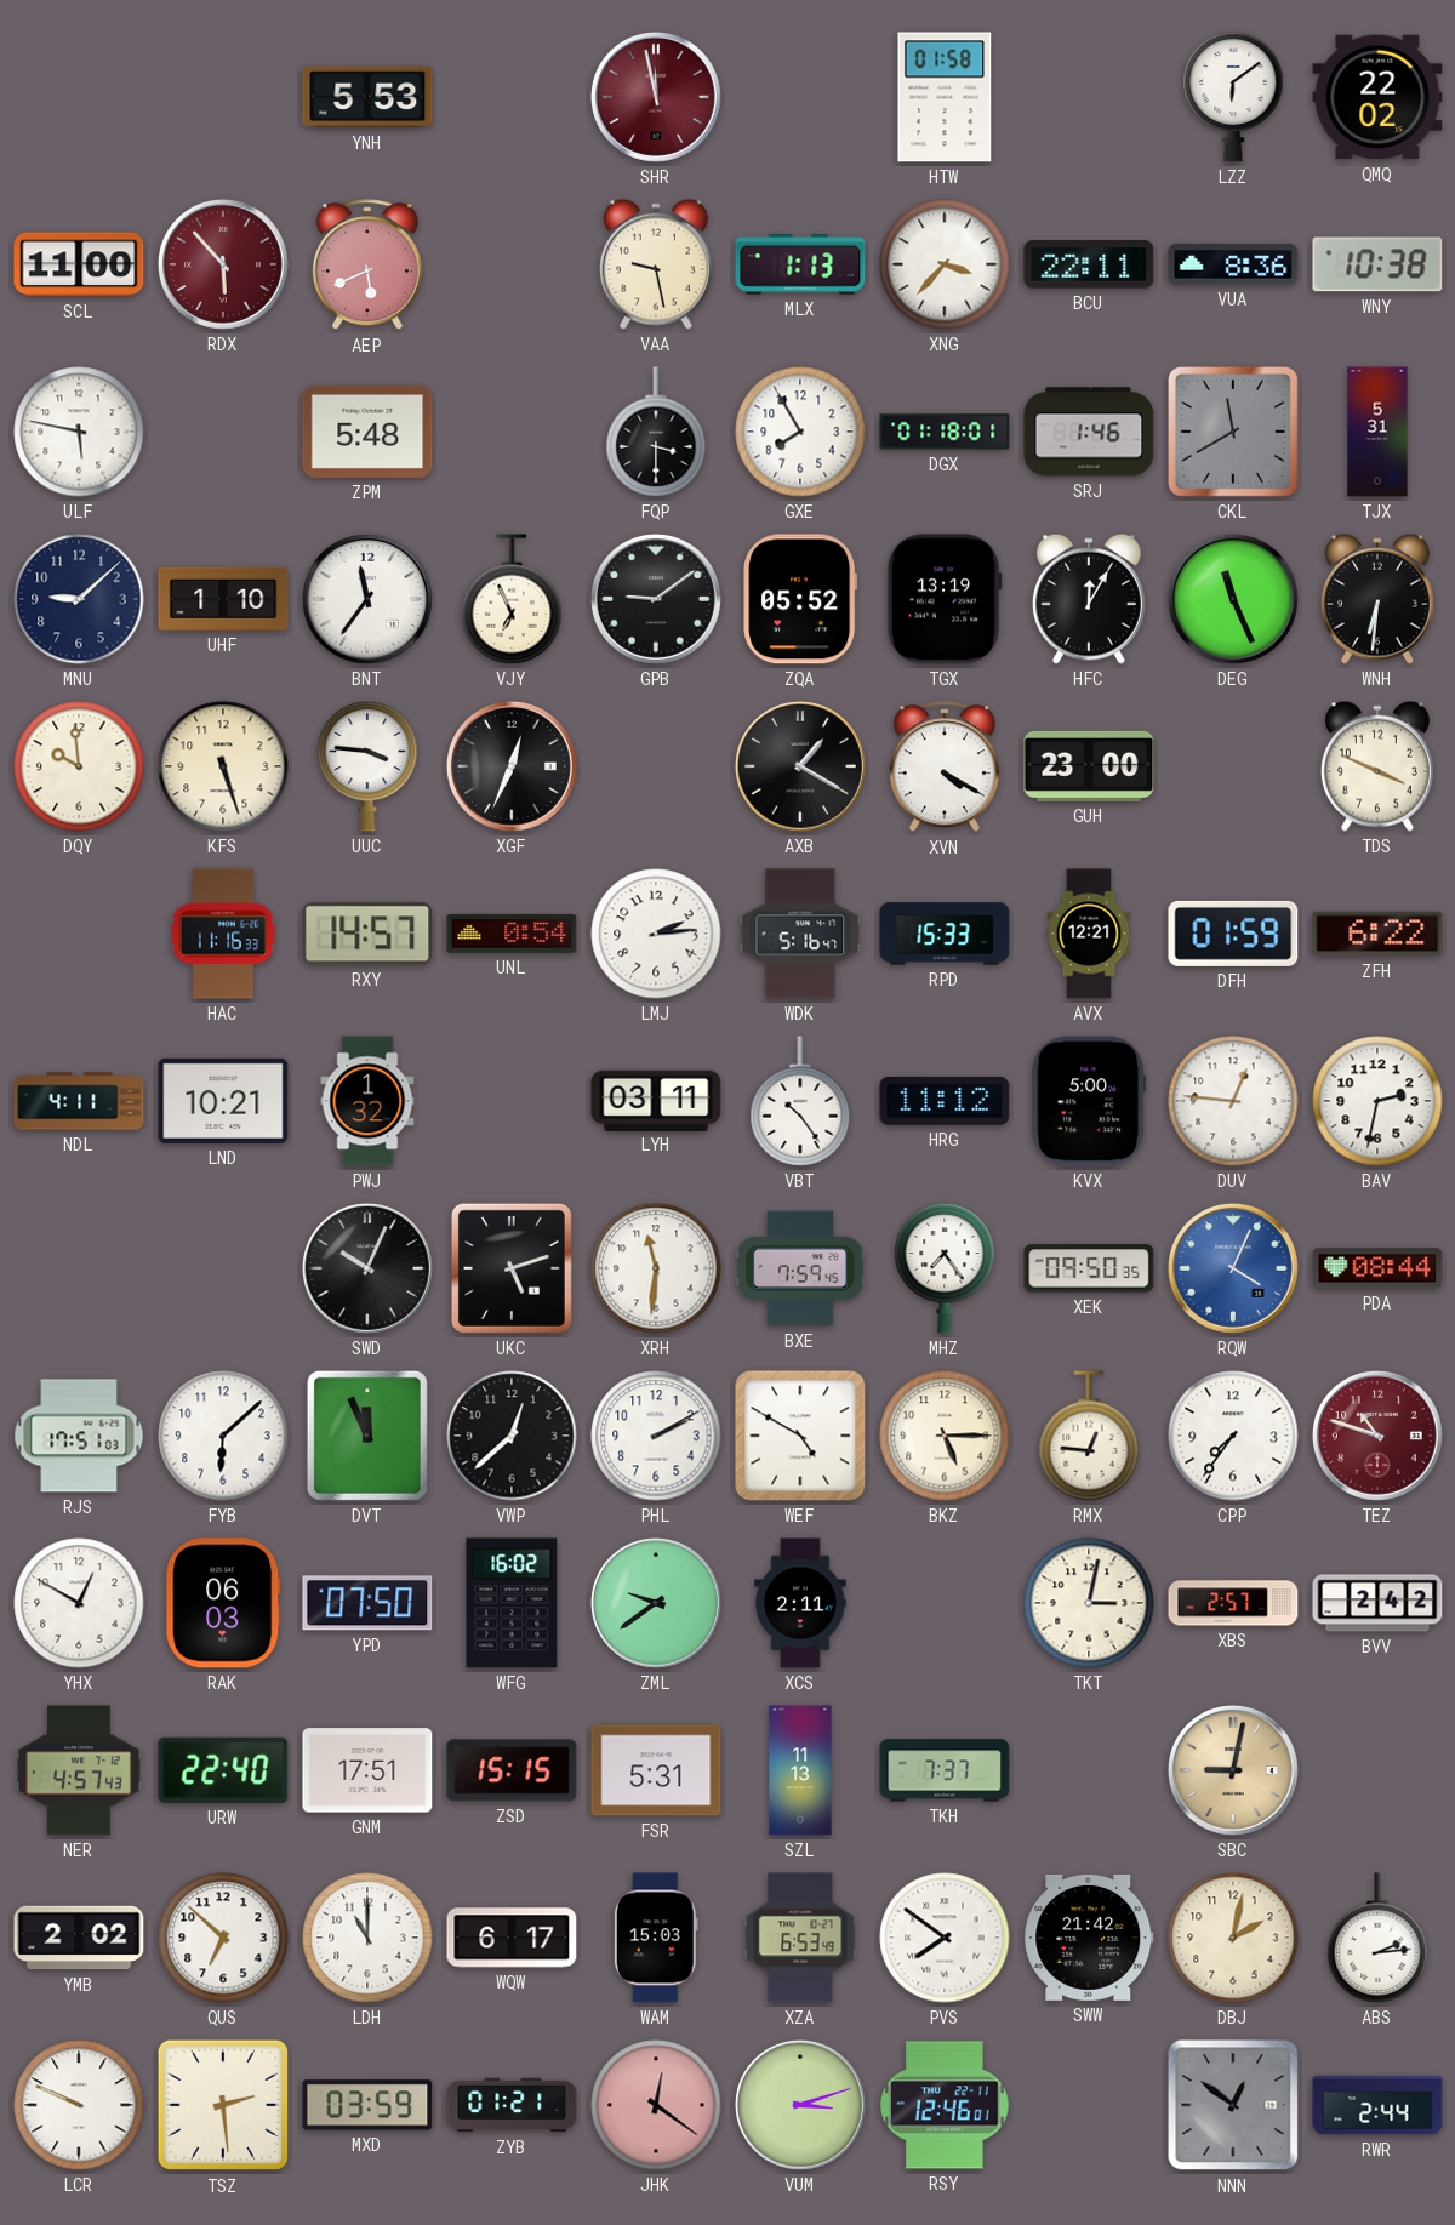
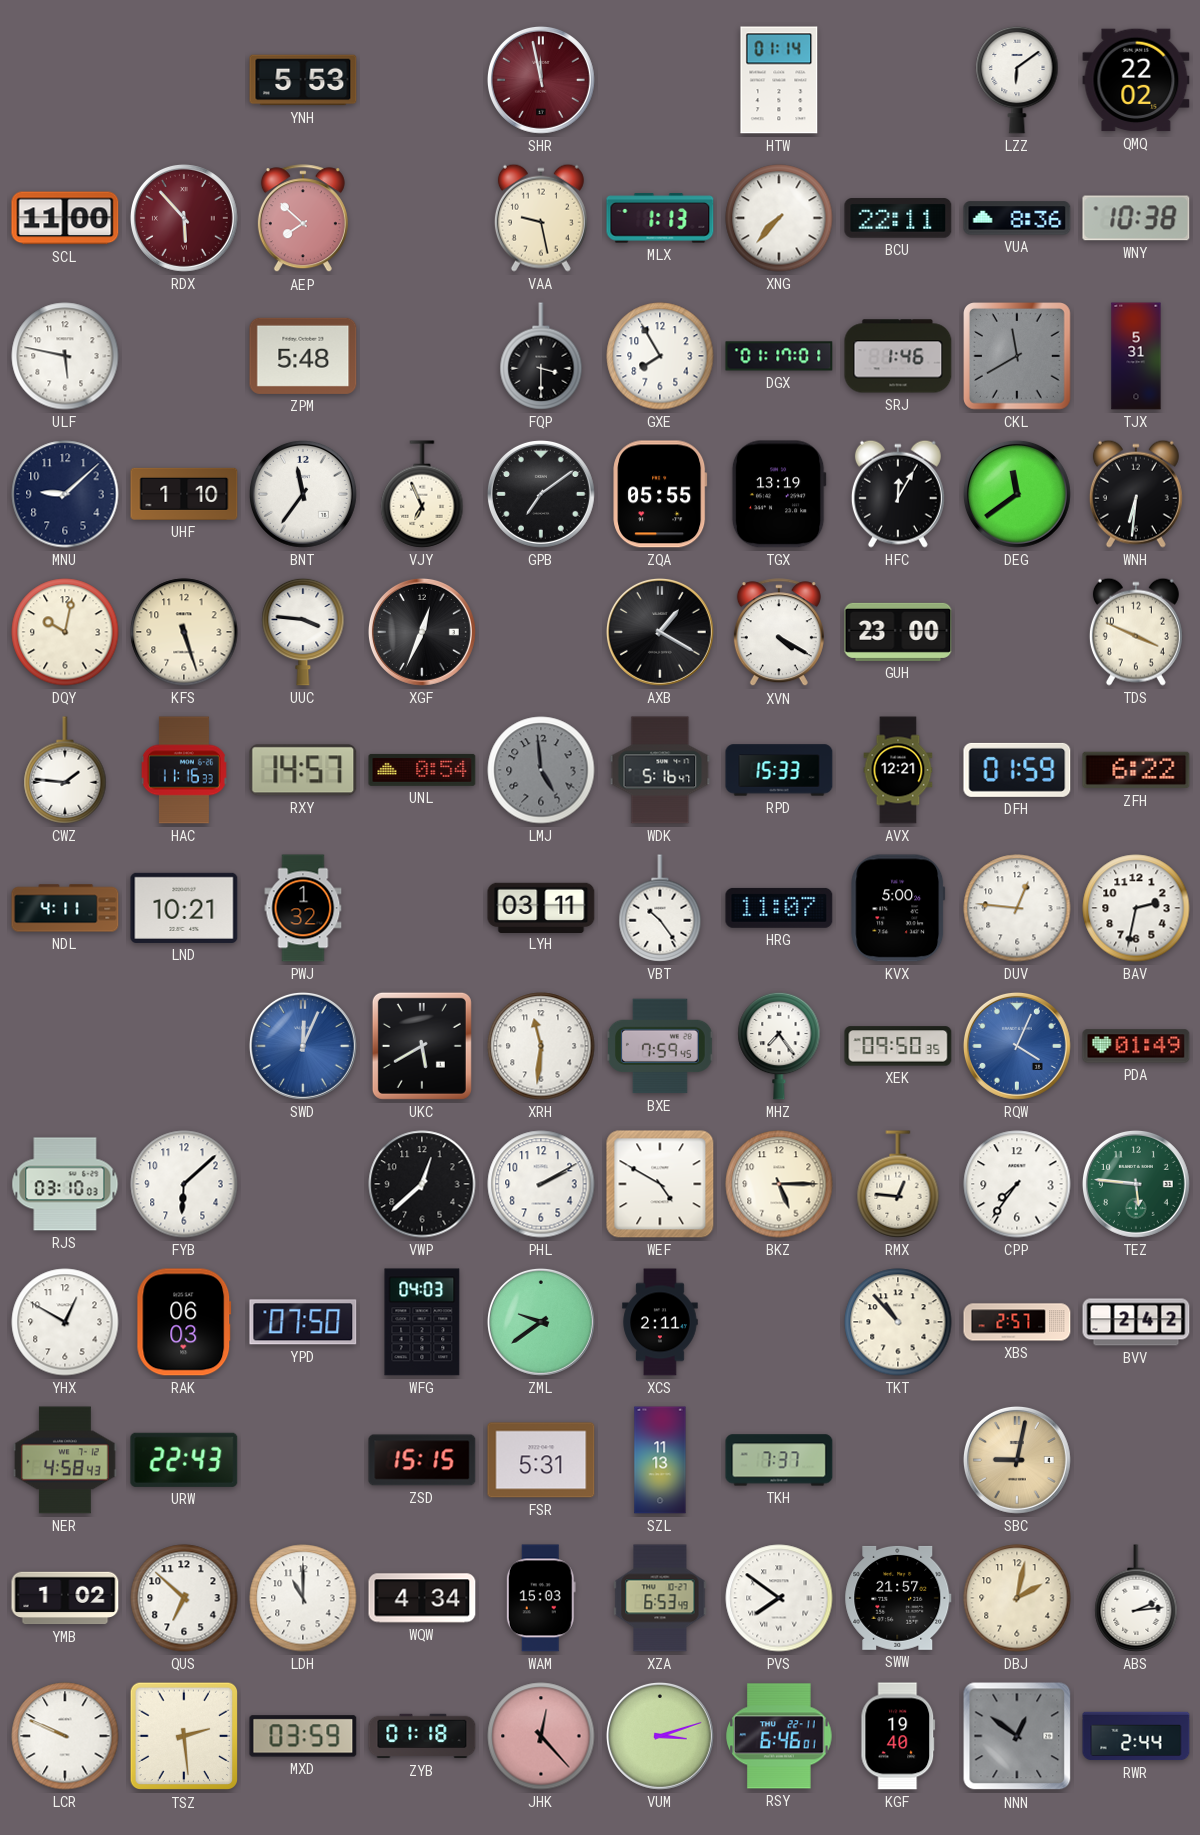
HTW: 01:58 -> 01:14 (779, 80)
AEP: 5:41 -> 7:52 (303, 219)
XNG: 3:37 -> 7:37 (779, 218)
DGX: 01:18 -> 01:17 (779, 356)
GPB: 9:09 -> 7:09 (541, 494)
ZQA: 05:52 -> 05:55 (660, 494)
DEG: 11:26 -> 11:39 (1017, 494)
DQY: 9:59 -> 10:02 (65, 632)
CWZ: none -> 1:46 (65, 770)
LMJ: 2:14 -> 4:59 (541, 770)
LMJ dial: white -> grey (541, 770)
HRG: 11:12 -> 11:07 (779, 908)
SWD: 10:04 -> 12:04 (303, 1046)
SWD dial: black -> blue (303, 1046)
UKC: 5:12 -> 5:40 (422, 1046)
PDA: 08:44 -> 01:49 (1136, 1046)
RJS: 17:51 -> 03:10 (65, 1184)
DVT: 11:56 -> none (367, 1436)
TEZ: 10:48 -> 5:46 (1136, 1184)
TEZ dial: burgundy -> green (1136, 1184)
WFG: 16:02 -> 04:03 (422, 1322)
TKT: 3:02 -> 10:53 (898, 1322)
NER: 4:57 -> 4:58 (65, 1460)
URW: 22:40 -> 22:43 (184, 1460)
GNM: 17:51 -> none (367, 1770)
YMB: 2:02 -> 1:02 (65, 1598)
WQW: 6:17 -> 4:34 (422, 1598)
SWW: 21:42 -> 21:57 (898, 1598)
ZYB: 01:21 -> 01:18 (422, 1736)
JHK: 12:21 -> 12:23 (541, 1736)
RSY: 12:46 -> 6:46 (779, 1736)
KGF: none -> 19:40 (898, 1736)
